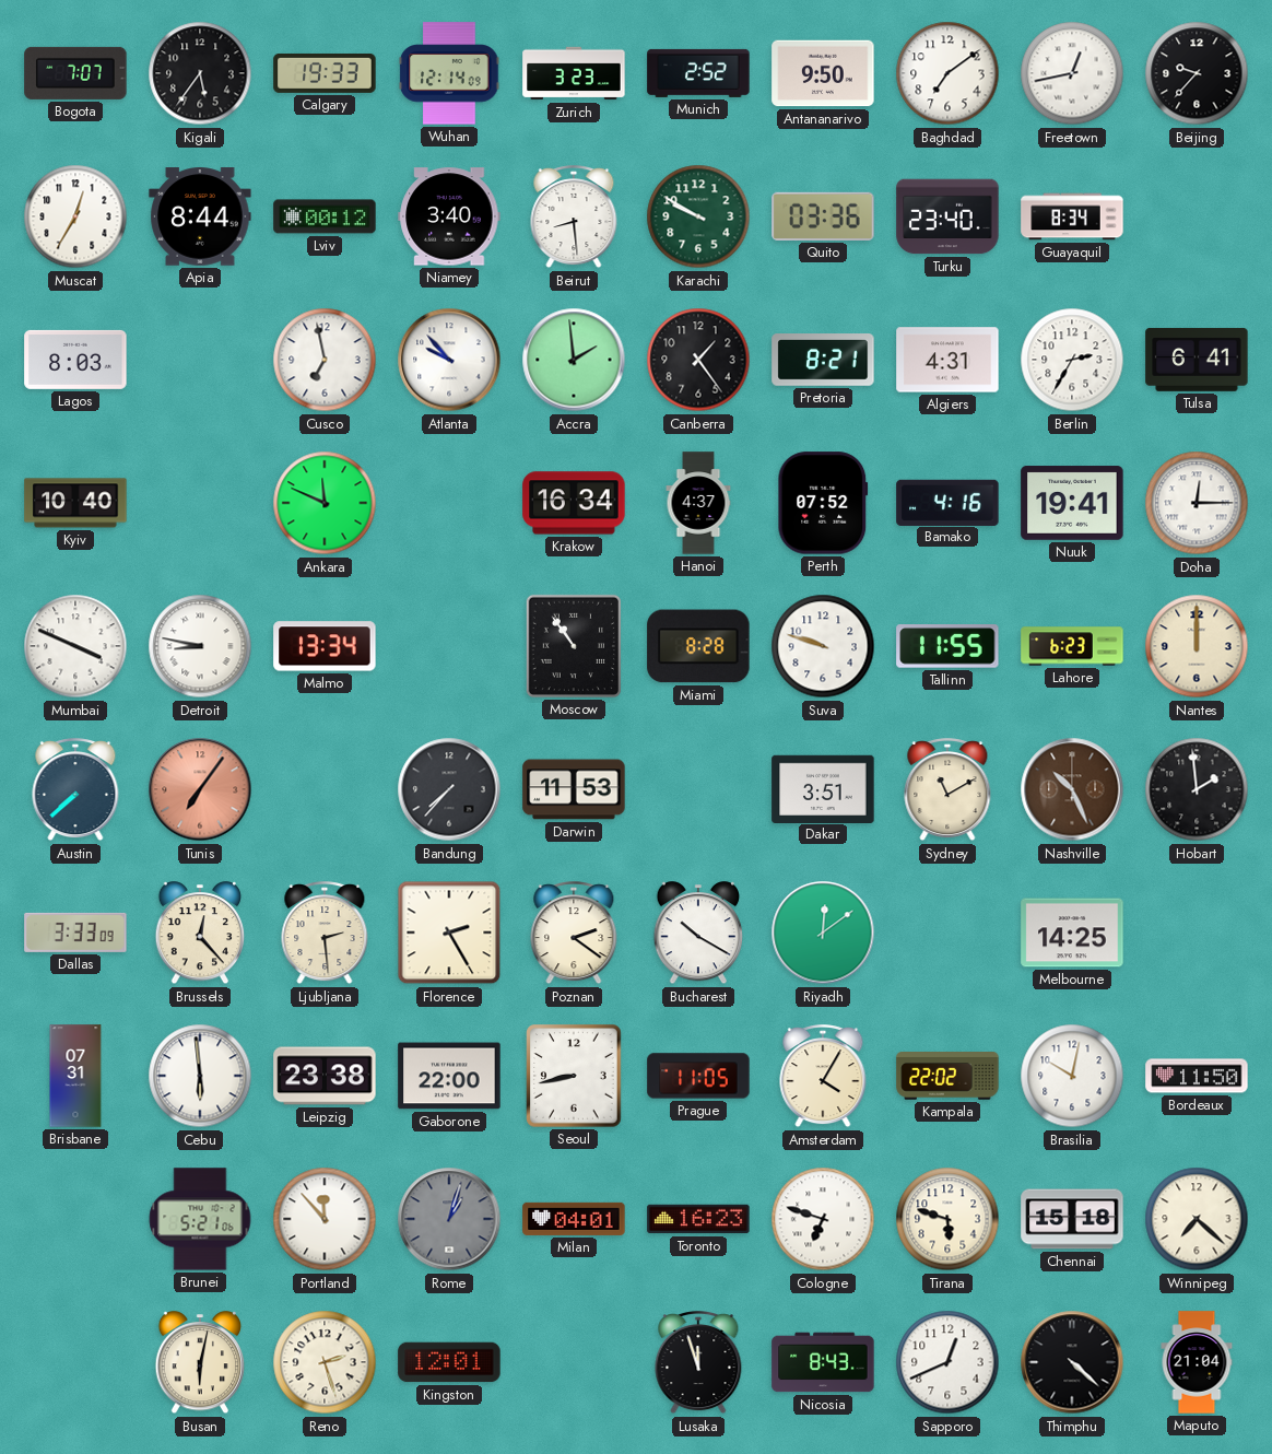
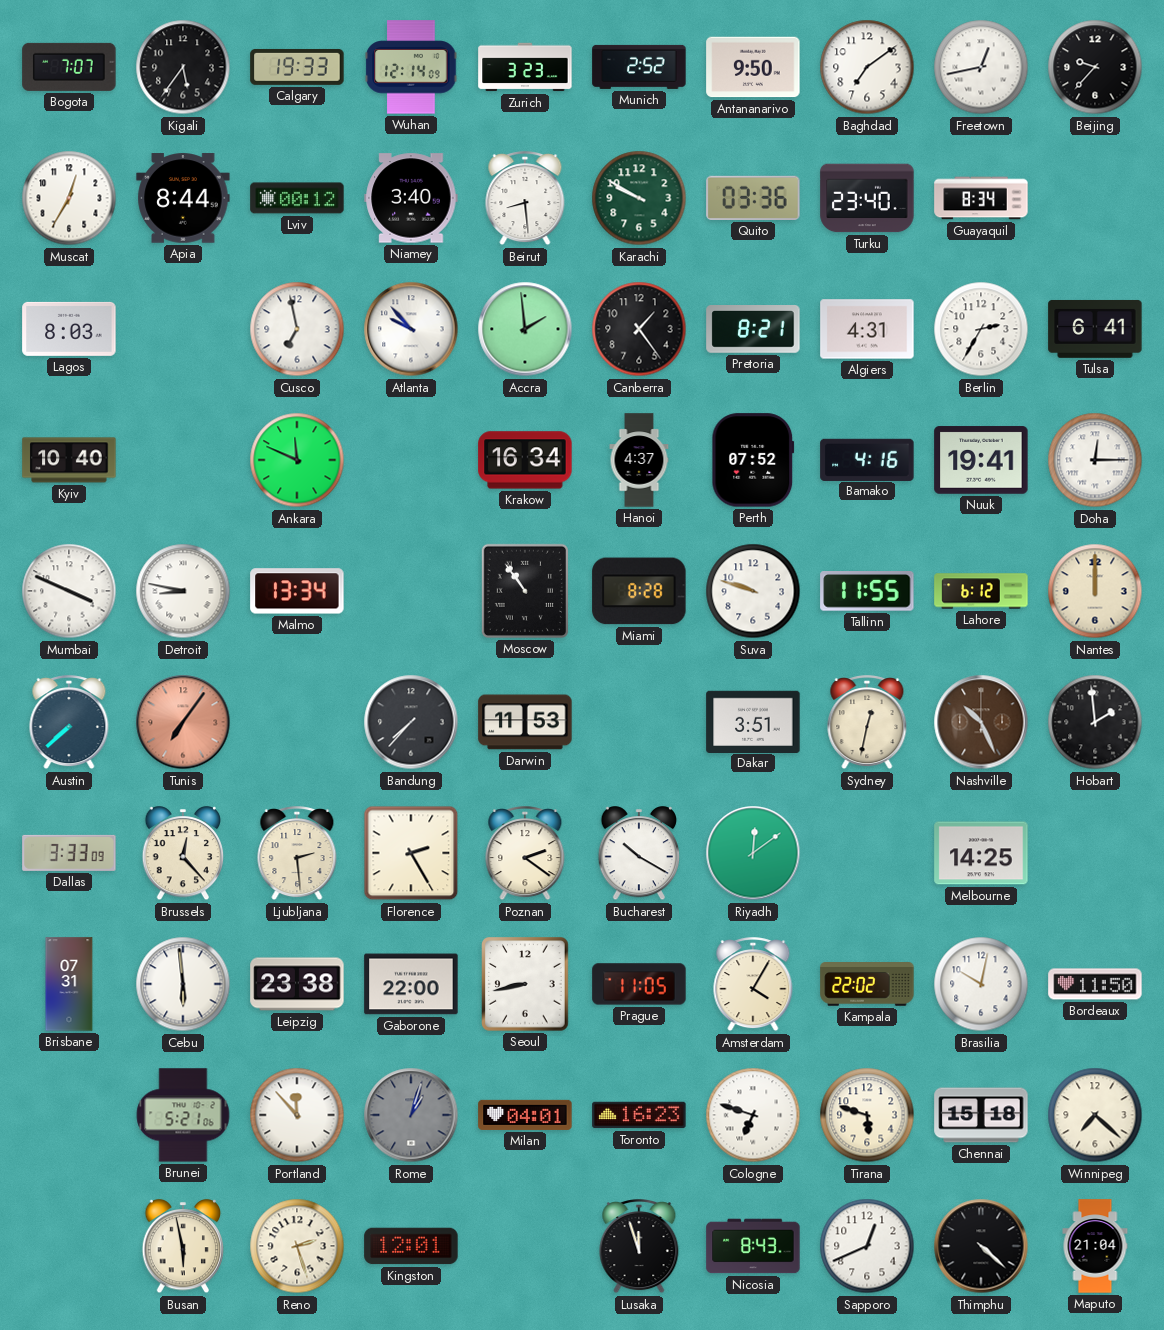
Lahore: 6:23 -> 6:12 (981, 591)
Sydney: 11:10 -> 12:32 (867, 723)
Busan: 6:02 -> 5:58 (183, 1247)
